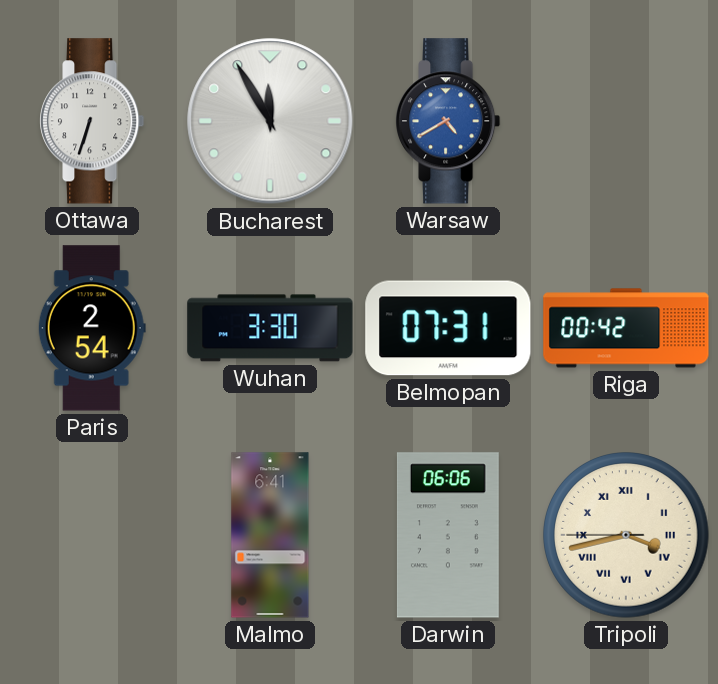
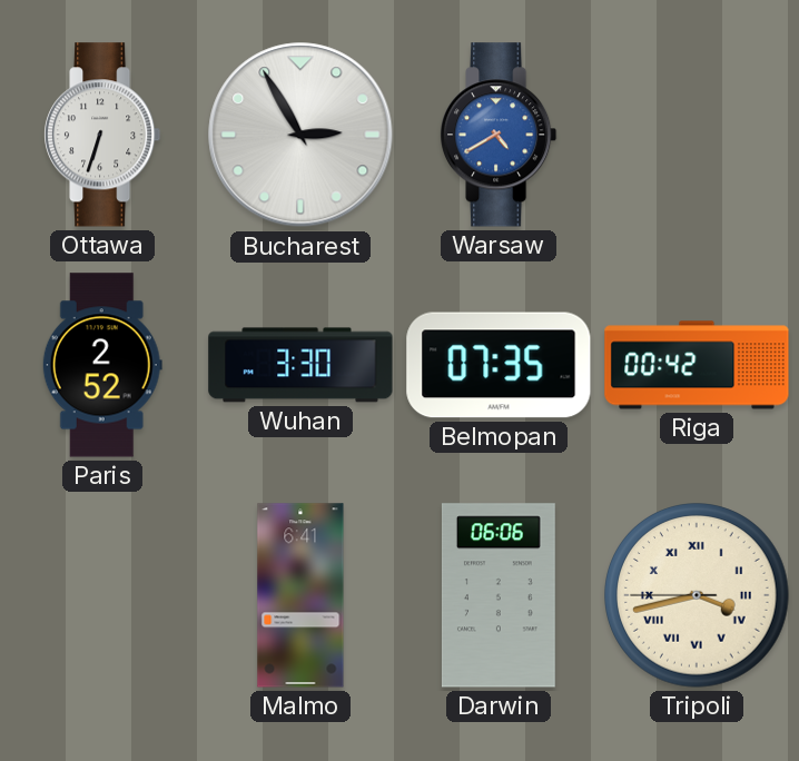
Bucharest: 11:55 -> 2:55 (300, 135)
Paris: 2:54 -> 2:52 (102, 365)
Belmopan: 07:31 -> 07:35 (499, 365)
